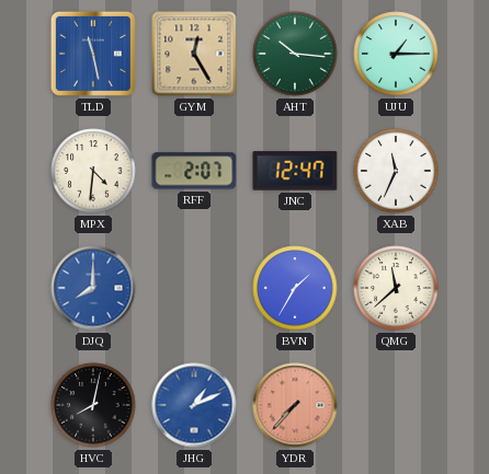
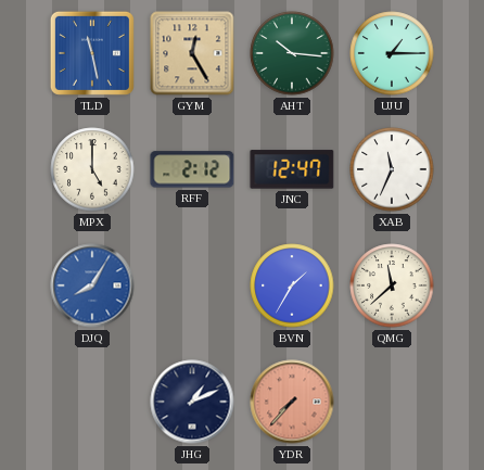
MPX: 4:31 -> 5:00 (92, 169)
RFF: 2:07 -> 2:12 (192, 169)
DJQ: 8:00 -> 8:05 (92, 285)
HVC: 8:02 -> none (93, 405)
JHG dial: blue -> navy (192, 402)
